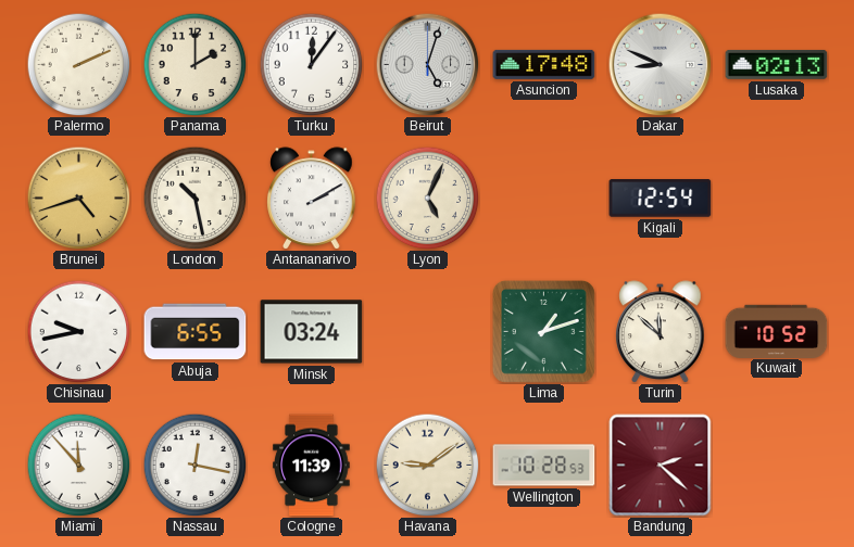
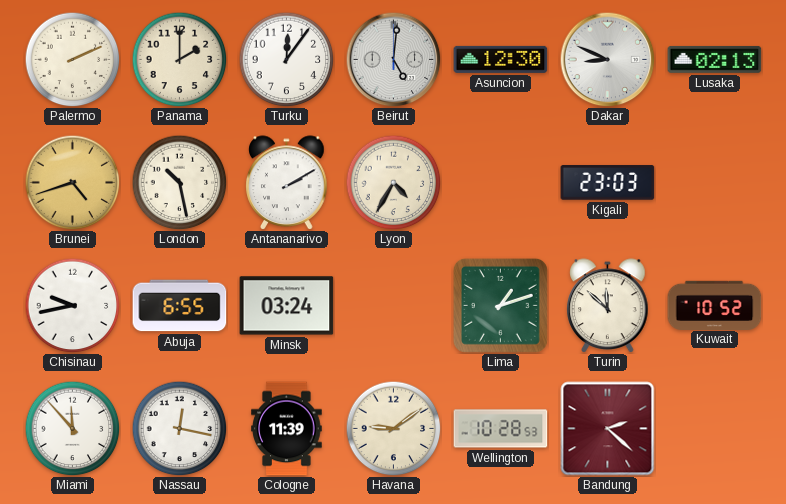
Beirut: 5:03 -> 5:01 (393, 59)
Asuncion: 17:48 -> 12:30 (501, 59)
Lyon: 5:04 -> 4:35 (393, 182)
Kigali: 12:54 -> 23:03 (608, 183)
